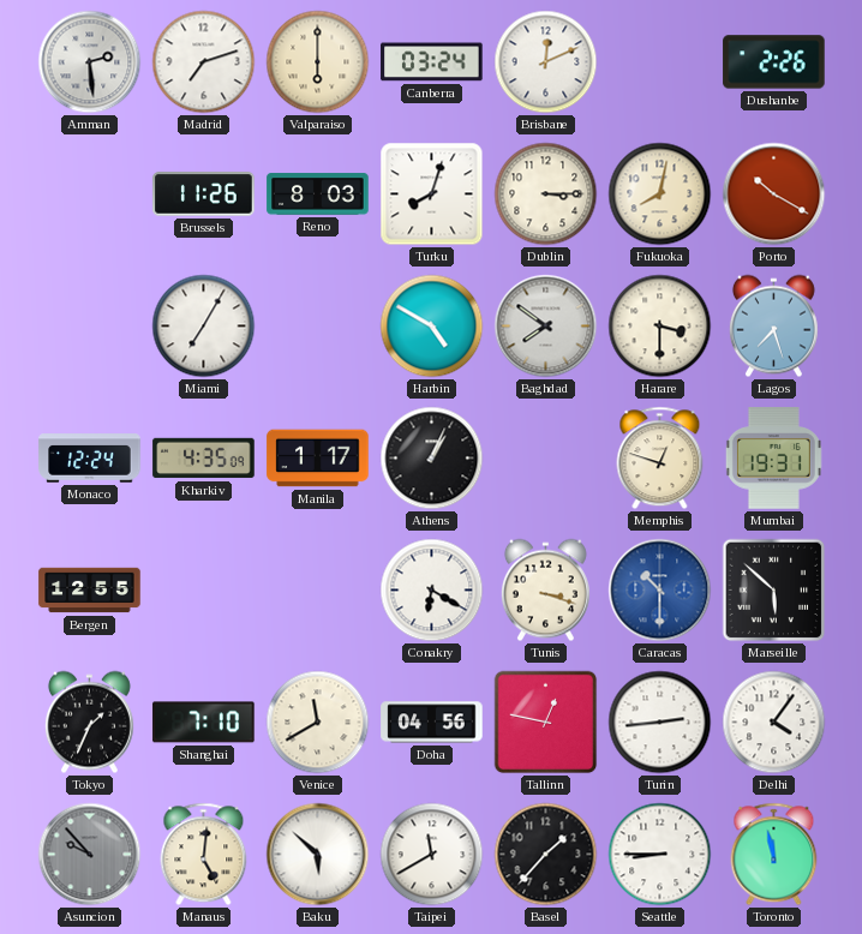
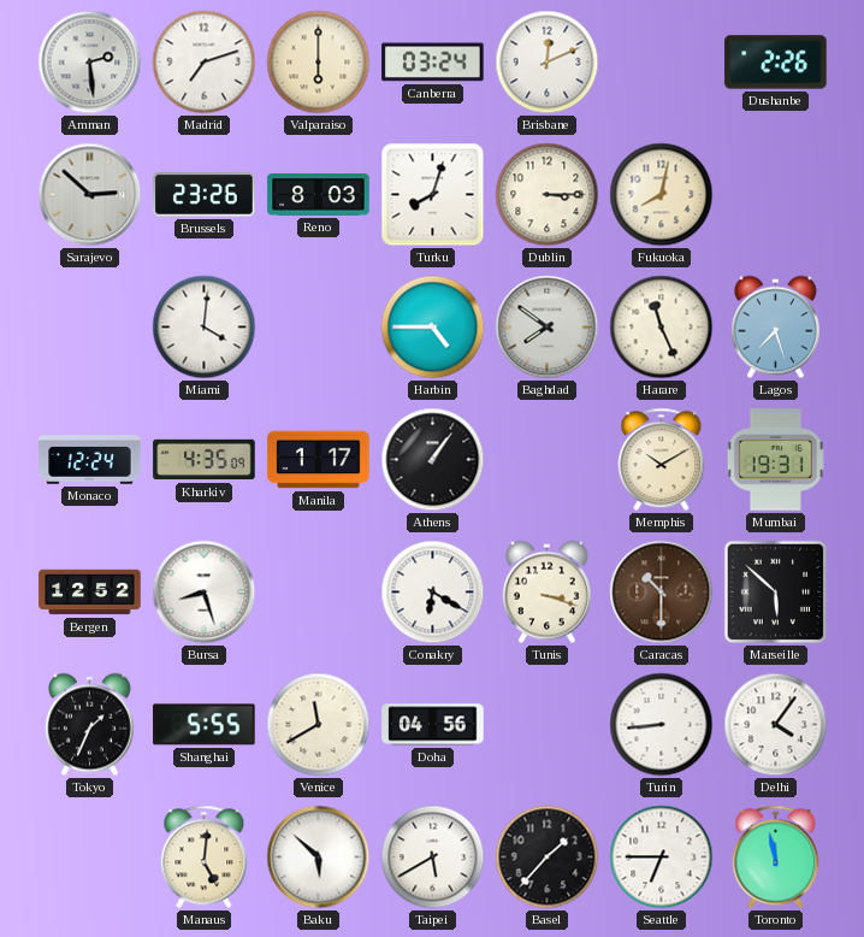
Sarajevo: none -> 2:52 (90, 195)
Brussels: 11:26 -> 23:26 (205, 195)
Porto: 10:20 -> none (774, 194)
Miami: 7:05 -> 4:01 (205, 328)
Harbin: 4:50 -> 4:45 (433, 328)
Harare: 3:30 -> 11:26 (662, 328)
Athens: 1:04 -> 1:06 (433, 460)
Memphis: 12:48 -> 10:10 (662, 460)
Bergen: 12:55 -> 12:52 (90, 593)
Bursa: none -> 8:27 (205, 593)
Caracas dial: blue -> brown (662, 593)
Shanghai: 7:10 -> 5:55 (205, 725)
Tallinn: 12:47 -> none (546, 723)
Turin: 2:44 -> 8:44 (662, 725)
Asuncion: 9:53 -> none (90, 855)
Taipei: 11:40 -> 5:40 (433, 858)
Seattle: 8:45 -> 6:45 (662, 858)
